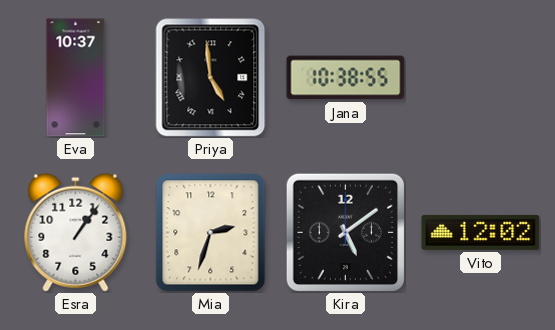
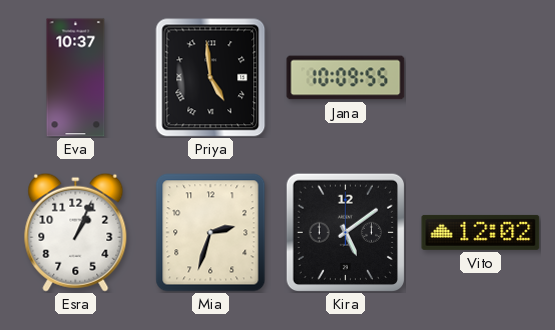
Jana: 10:38 -> 10:09 (346, 78)
Esra: 1:06 -> 1:04 (76, 232)
